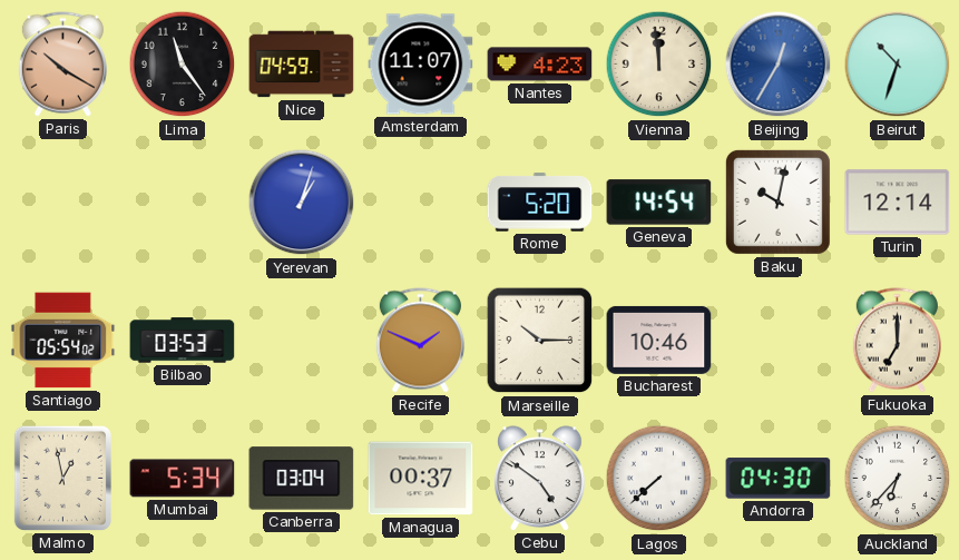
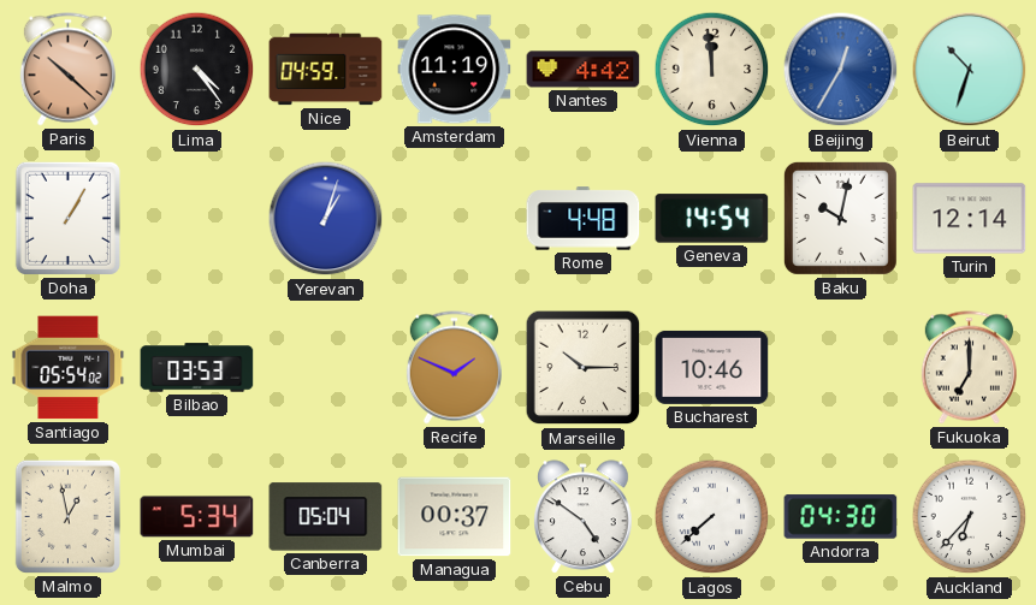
Paris: 10:20 -> 10:22 (67, 70)
Lima: 11:24 -> 4:24 (197, 70)
Amsterdam: 11:07 -> 11:19 (455, 70)
Nantes: 4:23 -> 4:42 (584, 70)
Doha: none -> 1:05 (67, 218)
Rome: 5:20 -> 4:48 (584, 219)
Canberra: 03:04 -> 05:04 (326, 517)
